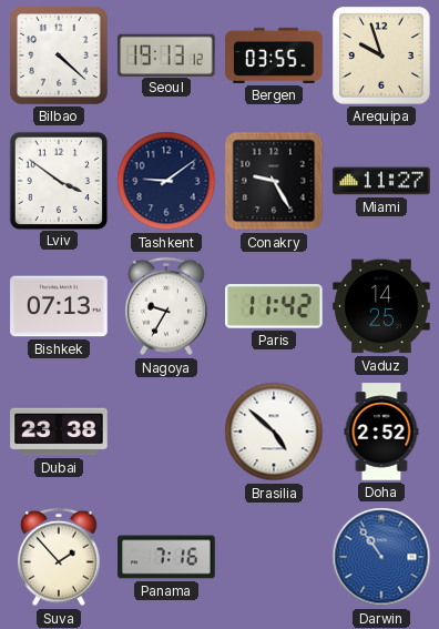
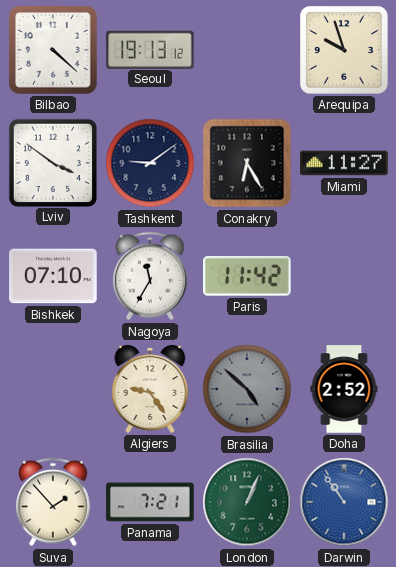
Bergen: 03:55 -> none (274, 55)
Conakry: 9:25 -> 6:25 (247, 163)
Bishkek: 07:13 -> 07:10 (53, 276)
Nagoya: 9:35 -> 11:35 (151, 276)
Vaduz: 14:25 -> none (381, 306)
Dubai: 23:38 -> none (59, 432)
Algiers: none -> 9:24 (150, 389)
Brasilia dial: white -> grey (247, 389)
Panama: 7:16 -> 7:21 (150, 502)
London: none -> 1:04 (247, 502)
